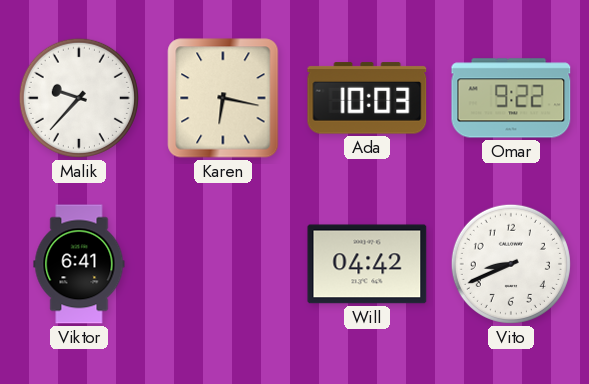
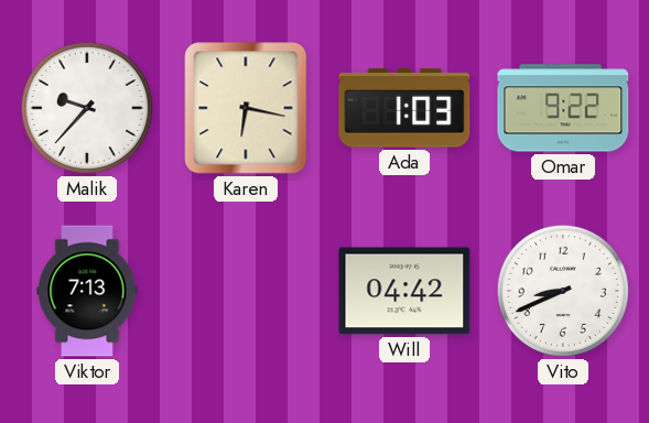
Ada: 10:03 -> 1:03 (404, 108)
Viktor: 6:41 -> 7:13 (87, 291)
